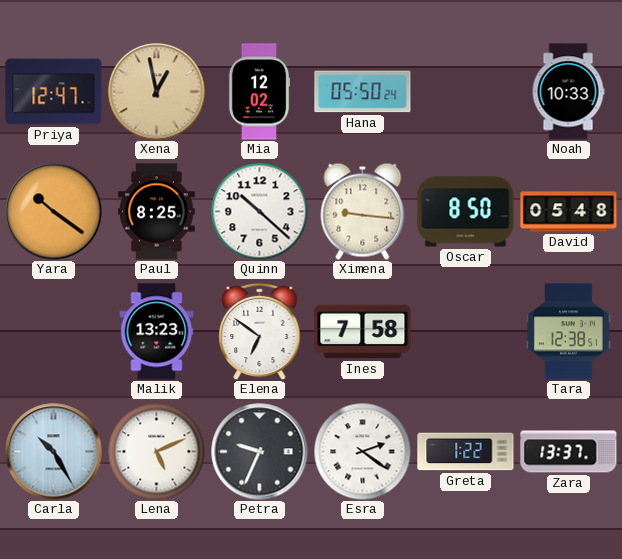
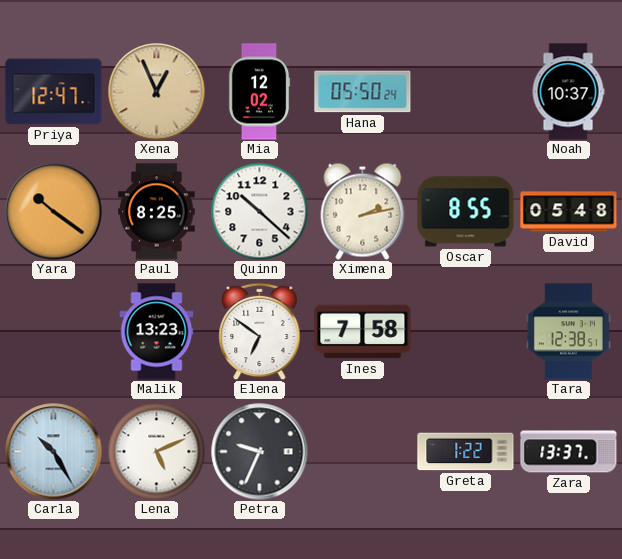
Xena: 12:58 -> 12:56 (157, 92)
Noah: 10:33 -> 10:37 (568, 92)
Ximena: 9:16 -> 2:13 (363, 211)
Oscar: 8:50 -> 8:55 (466, 212)
Esra: 2:21 -> none (362, 451)
